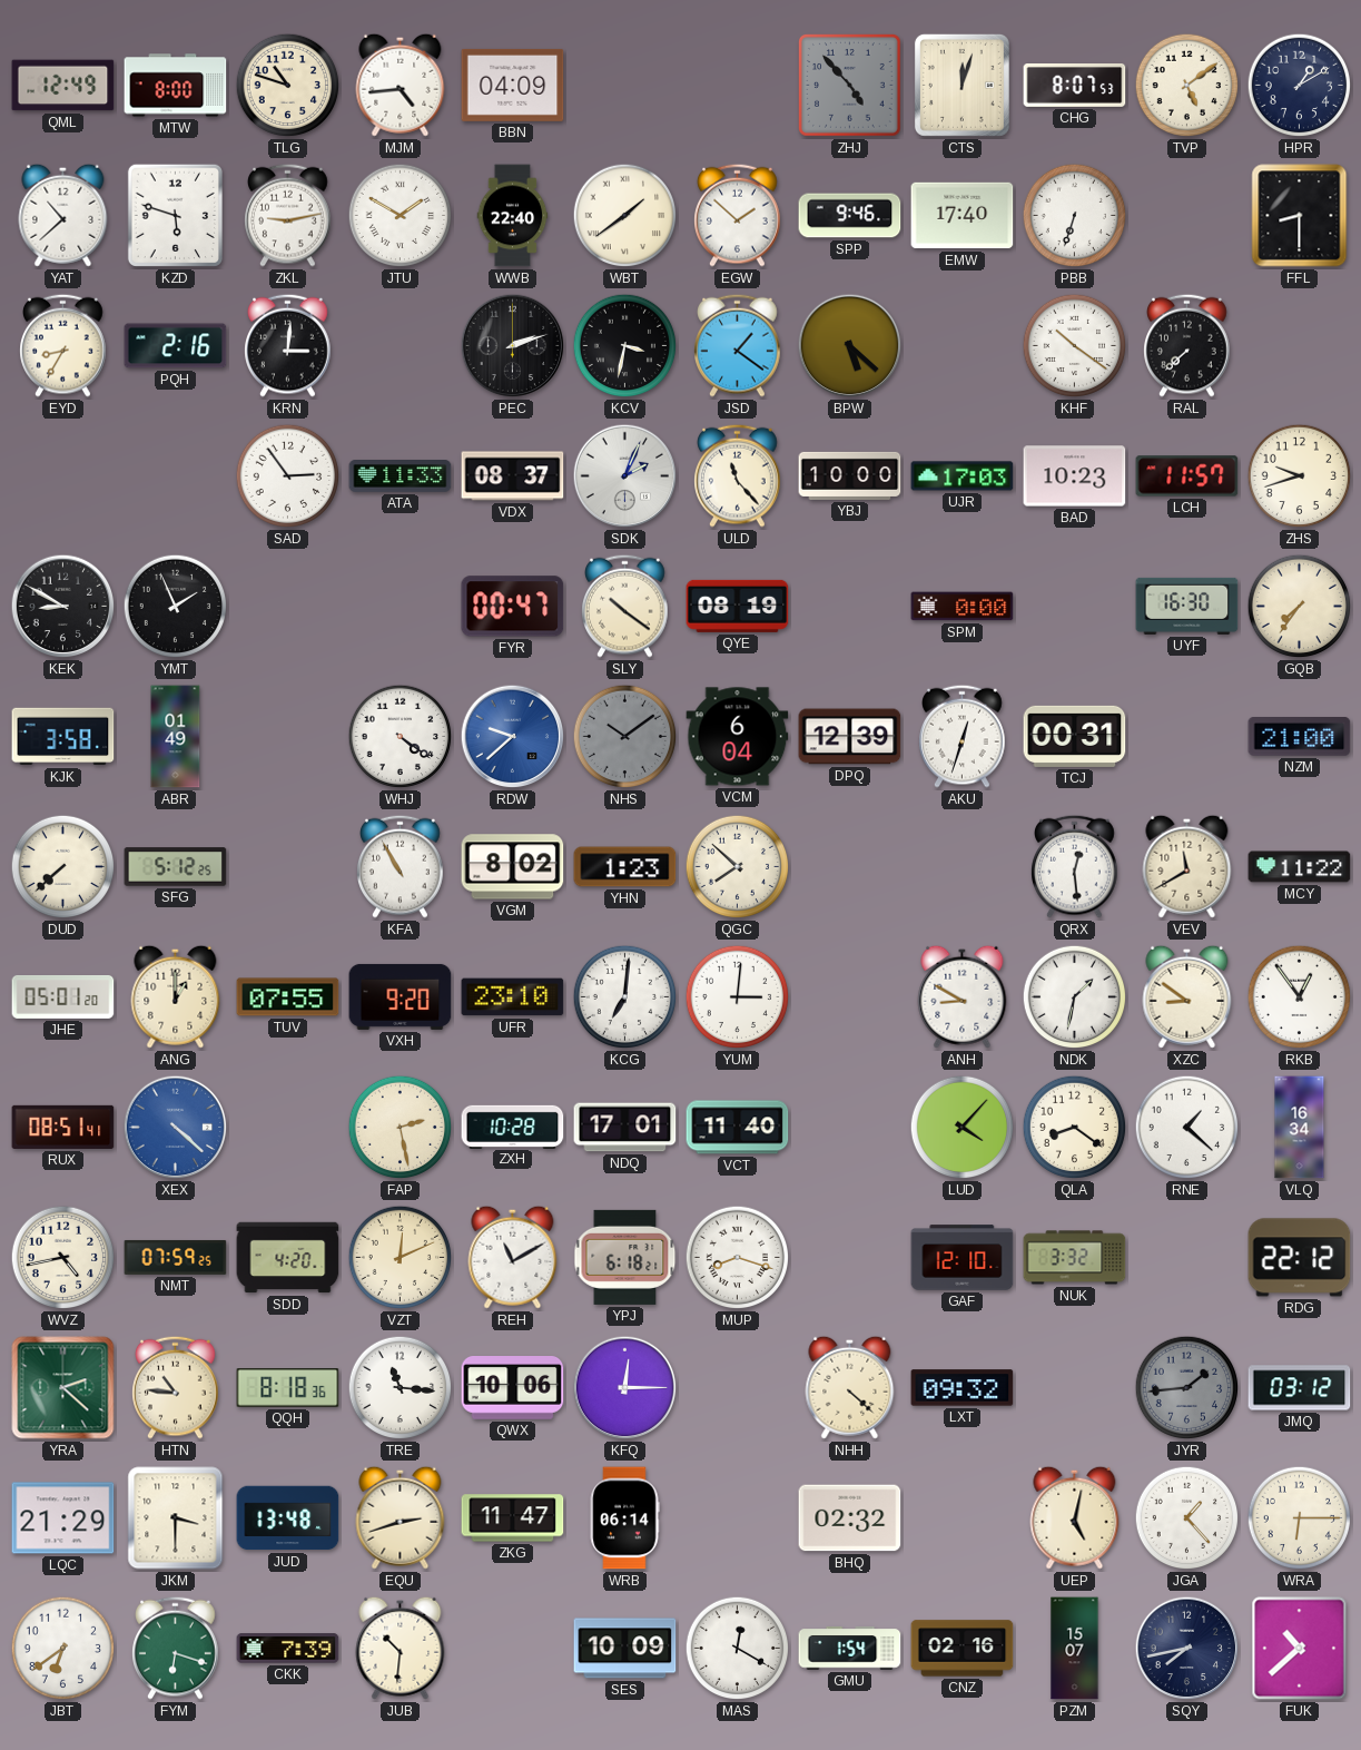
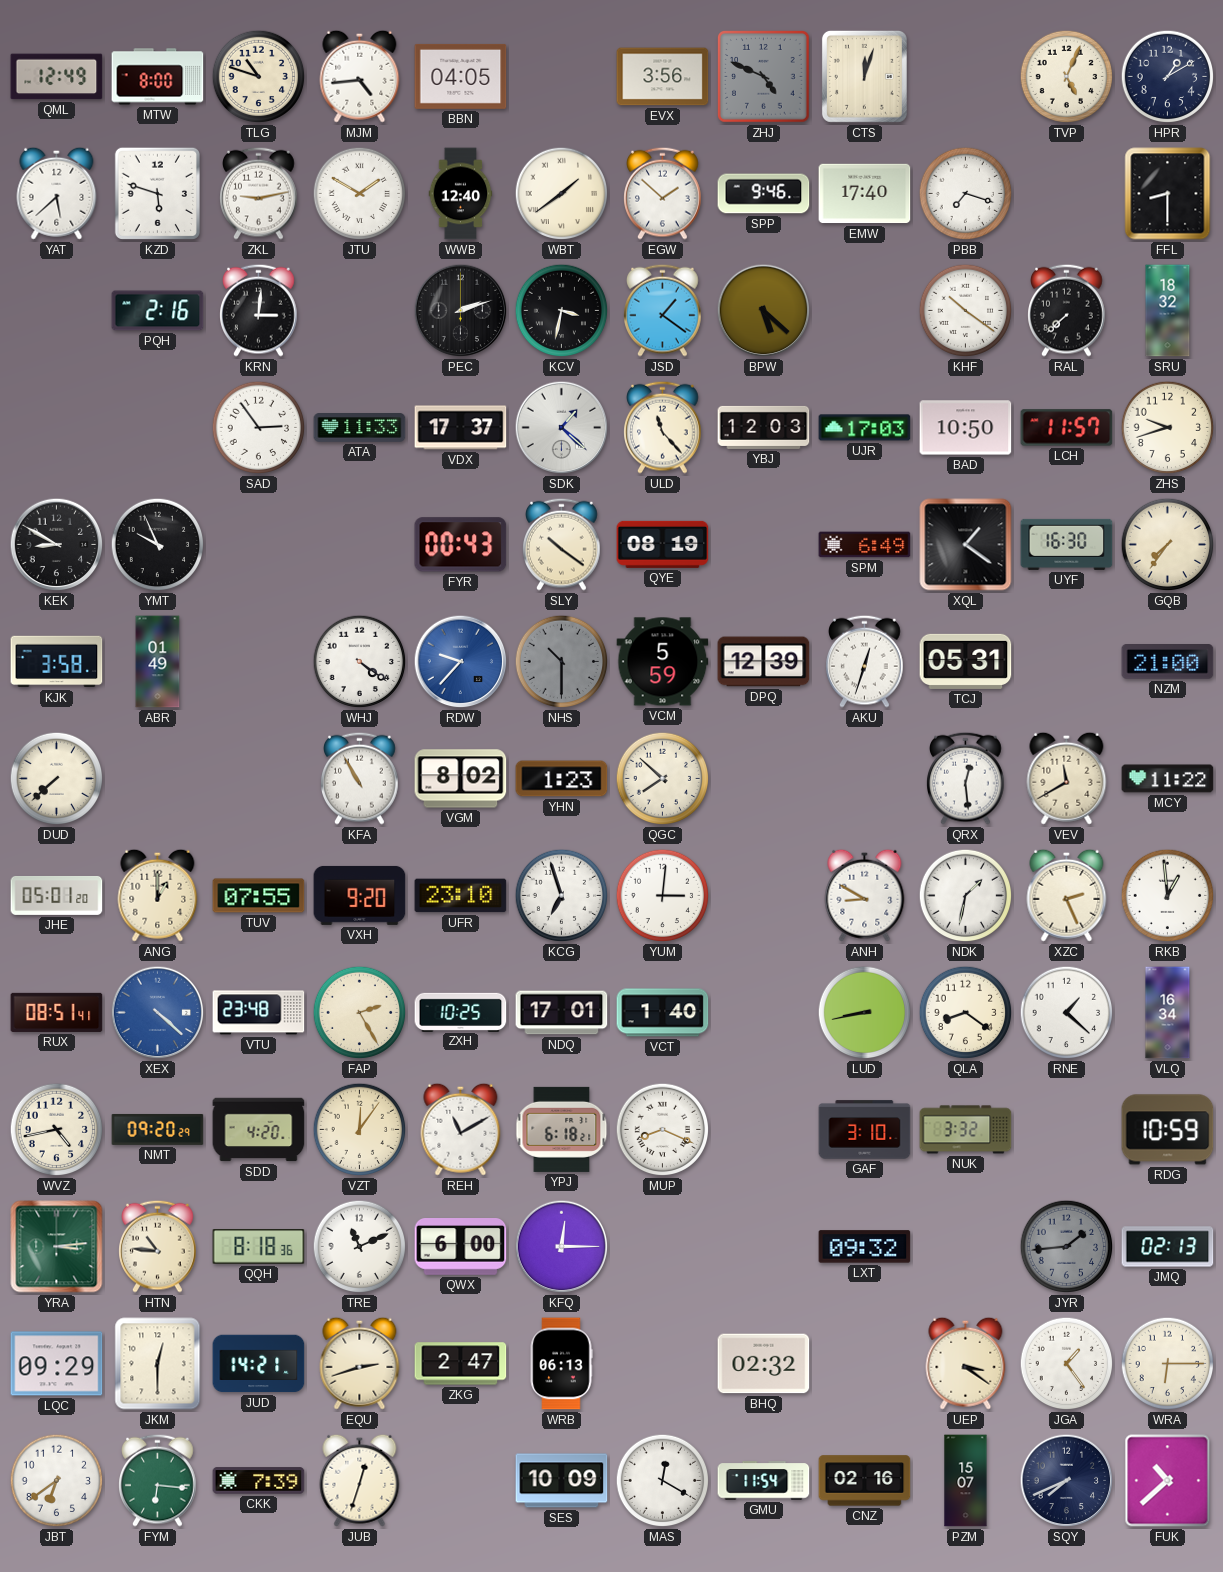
BBN: 04:09 -> 04:05 (461, 76)
EVX: none -> 3:56 (663, 77)
ZHJ: 4:53 -> 4:49 (764, 77)
CHG: 8:07 -> none (1075, 86)
TVP: 5:09 -> 5:04 (1067, 77)
YAT: 10:38 -> 5:38 (57, 193)
WWB: 22:40 -> 12:40 (461, 194)
PBB: 6:33 -> 7:18 (966, 194)
EYD: 8:35 -> none (63, 345)
SRU: none -> 18:32 (1168, 311)
VDX: 08:37 -> 17:37 (461, 428)
SDK: 2:04 -> 1:22 (562, 428)
YBJ: 10:00 -> 12:03 (764, 427)
BAD: 10:23 -> 10:50 (966, 428)
YMT: 1:56 -> 9:56 (158, 545)
FYR: 00:47 -> 00:43 (461, 545)
SPM: 0:00 -> 6:49 (865, 545)
XQL: none -> 1:21 (966, 545)
RDW: 9:38 -> 9:37 (461, 662)
NHS: 10:09 -> 10:30 (562, 662)
VCM: 6:04 -> 5:59 (663, 662)
TCJ: 00:31 -> 05:31 (966, 661)
SFG: 5:12 -> none (176, 867)
KCG: 7:01 -> 6:57 (562, 896)
XZC: 8:51 -> 2:26 (1067, 895)
RKB: 12:54 -> 12:59 (1168, 896)
VTU: none -> 23:48 (259, 1013)
FAP: 2:28 -> 2:25 (360, 1013)
ZXH: 10:28 -> 10:25 (461, 1012)
VCT: 11:40 -> 1:40 (663, 1013)
LUD: 4:07 -> 8:43 (865, 1013)
NMT: 07:59 -> 09:20 (158, 1129)
VZT: 12:11 -> 12:06 (360, 1130)
MUP: 8:18 -> 8:19 (663, 1130)
GAF: 12:10 -> 3:10 (865, 1130)
RDG: 22:12 -> 10:59 (1168, 1130)
YRA: 2:22 -> 3:14 (57, 1247)
TRE: 11:16 -> 11:11 (360, 1247)
QWX: 10:06 -> 6:00 (461, 1247)
NHH: 4:22 -> none (850, 1387)
JMQ: 03:12 -> 02:13 (1168, 1247)
LQC: 21:29 -> 09:29 (57, 1364)
JKM: 3:30 -> 12:30 (158, 1364)
JUD: 13:48 -> 14:21 (259, 1364)
ZKG: 11:47 -> 2:47 (461, 1364)
WRB: 06:14 -> 06:13 (561, 1364)
UEP: 5:02 -> 3:21 (966, 1363)
JGA: 1:23 -> 1:24 (1067, 1364)
FYM: 6:18 -> 6:16 (158, 1480)
JUB: 10:31 -> 12:33 (360, 1480)
GMU: 1:54 -> 11:54 (764, 1481)
SQY: 7:43 -> 7:41 (1067, 1481)
